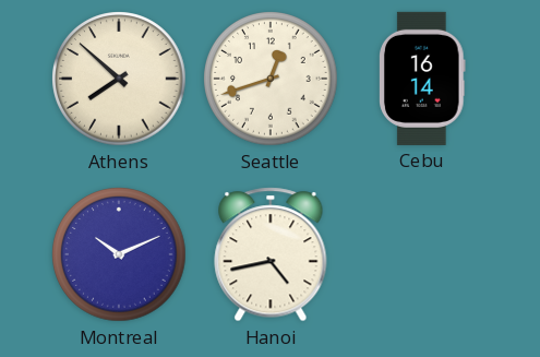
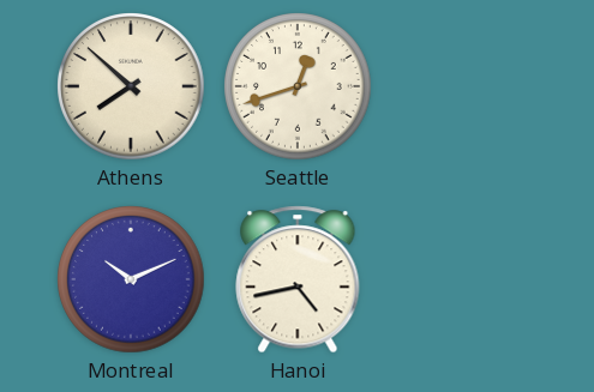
Cebu: 16:14 -> none (423, 79)
